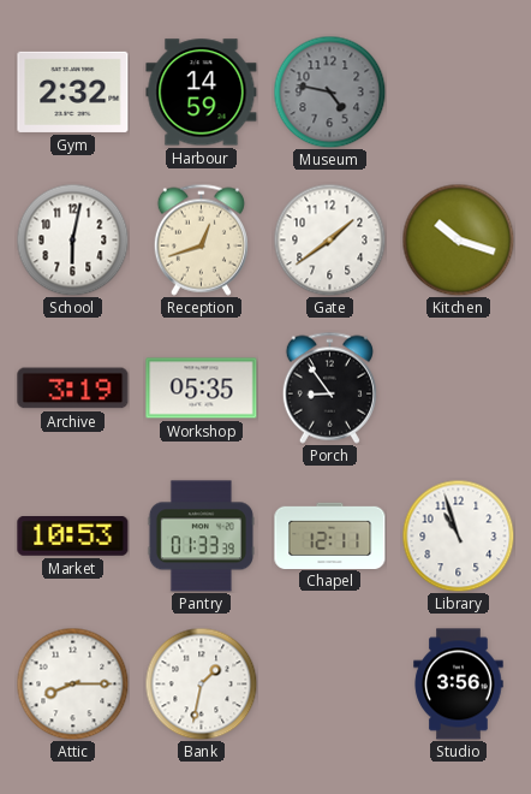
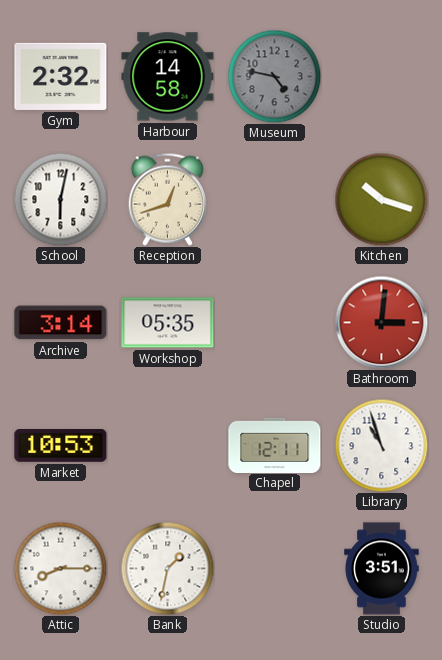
Harbour: 14:59 -> 14:58 (168, 77)
Gate: 1:39 -> none (329, 239)
Archive: 3:19 -> 3:14 (61, 323)
Porch: 8:54 -> none (329, 387)
Bathroom: none -> 3:01 (381, 322)
Pantry: 01:33 -> none (201, 537)
Studio: 3:56 -> 3:51 (382, 569)
